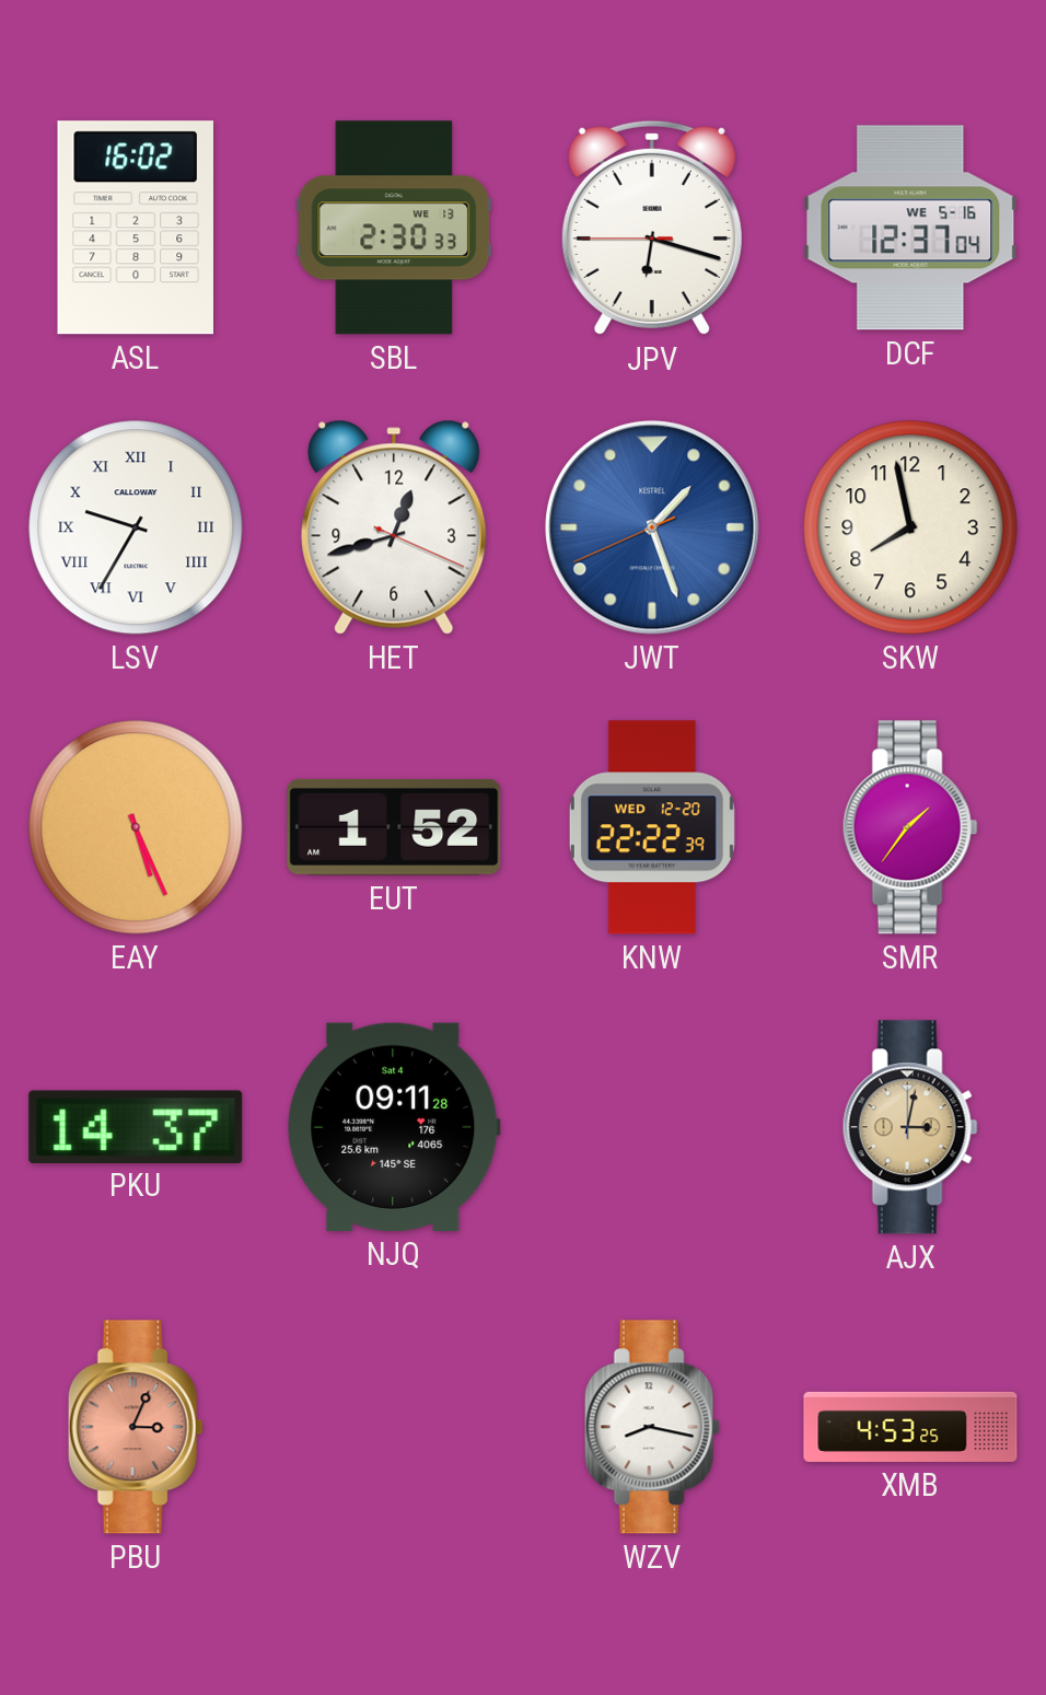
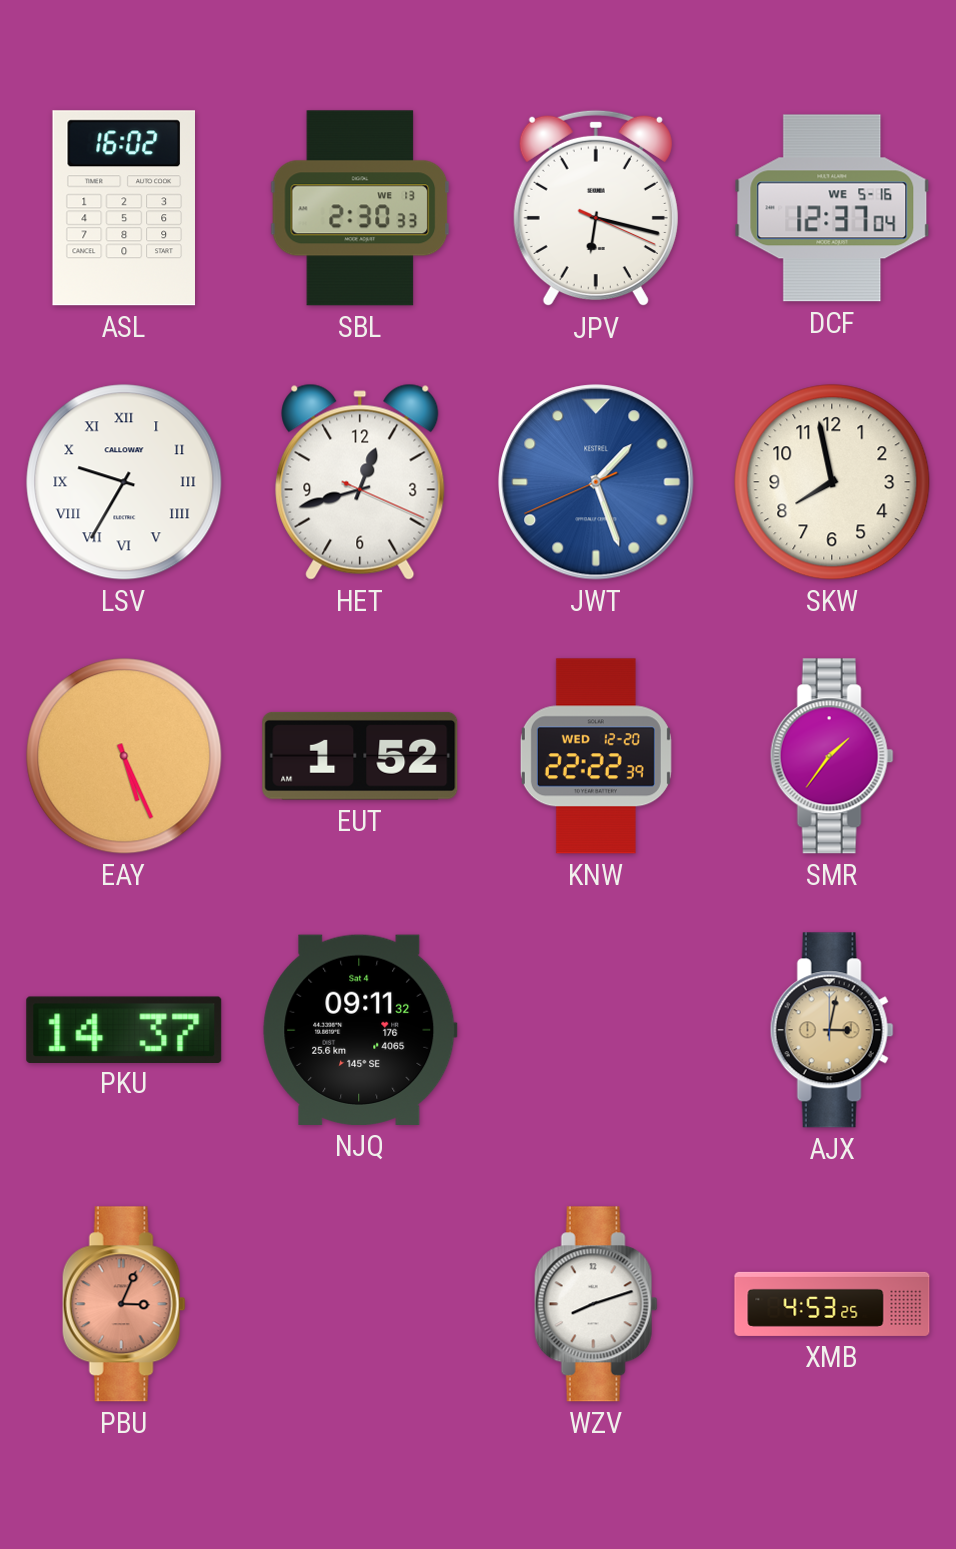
JPV: 6:17:45 -> 6:17:19 (596, 208)
NJQ: 09:11:28 -> 09:11:32 (360, 1030)
WZV: 8:17 -> 8:12 (596, 1304)
